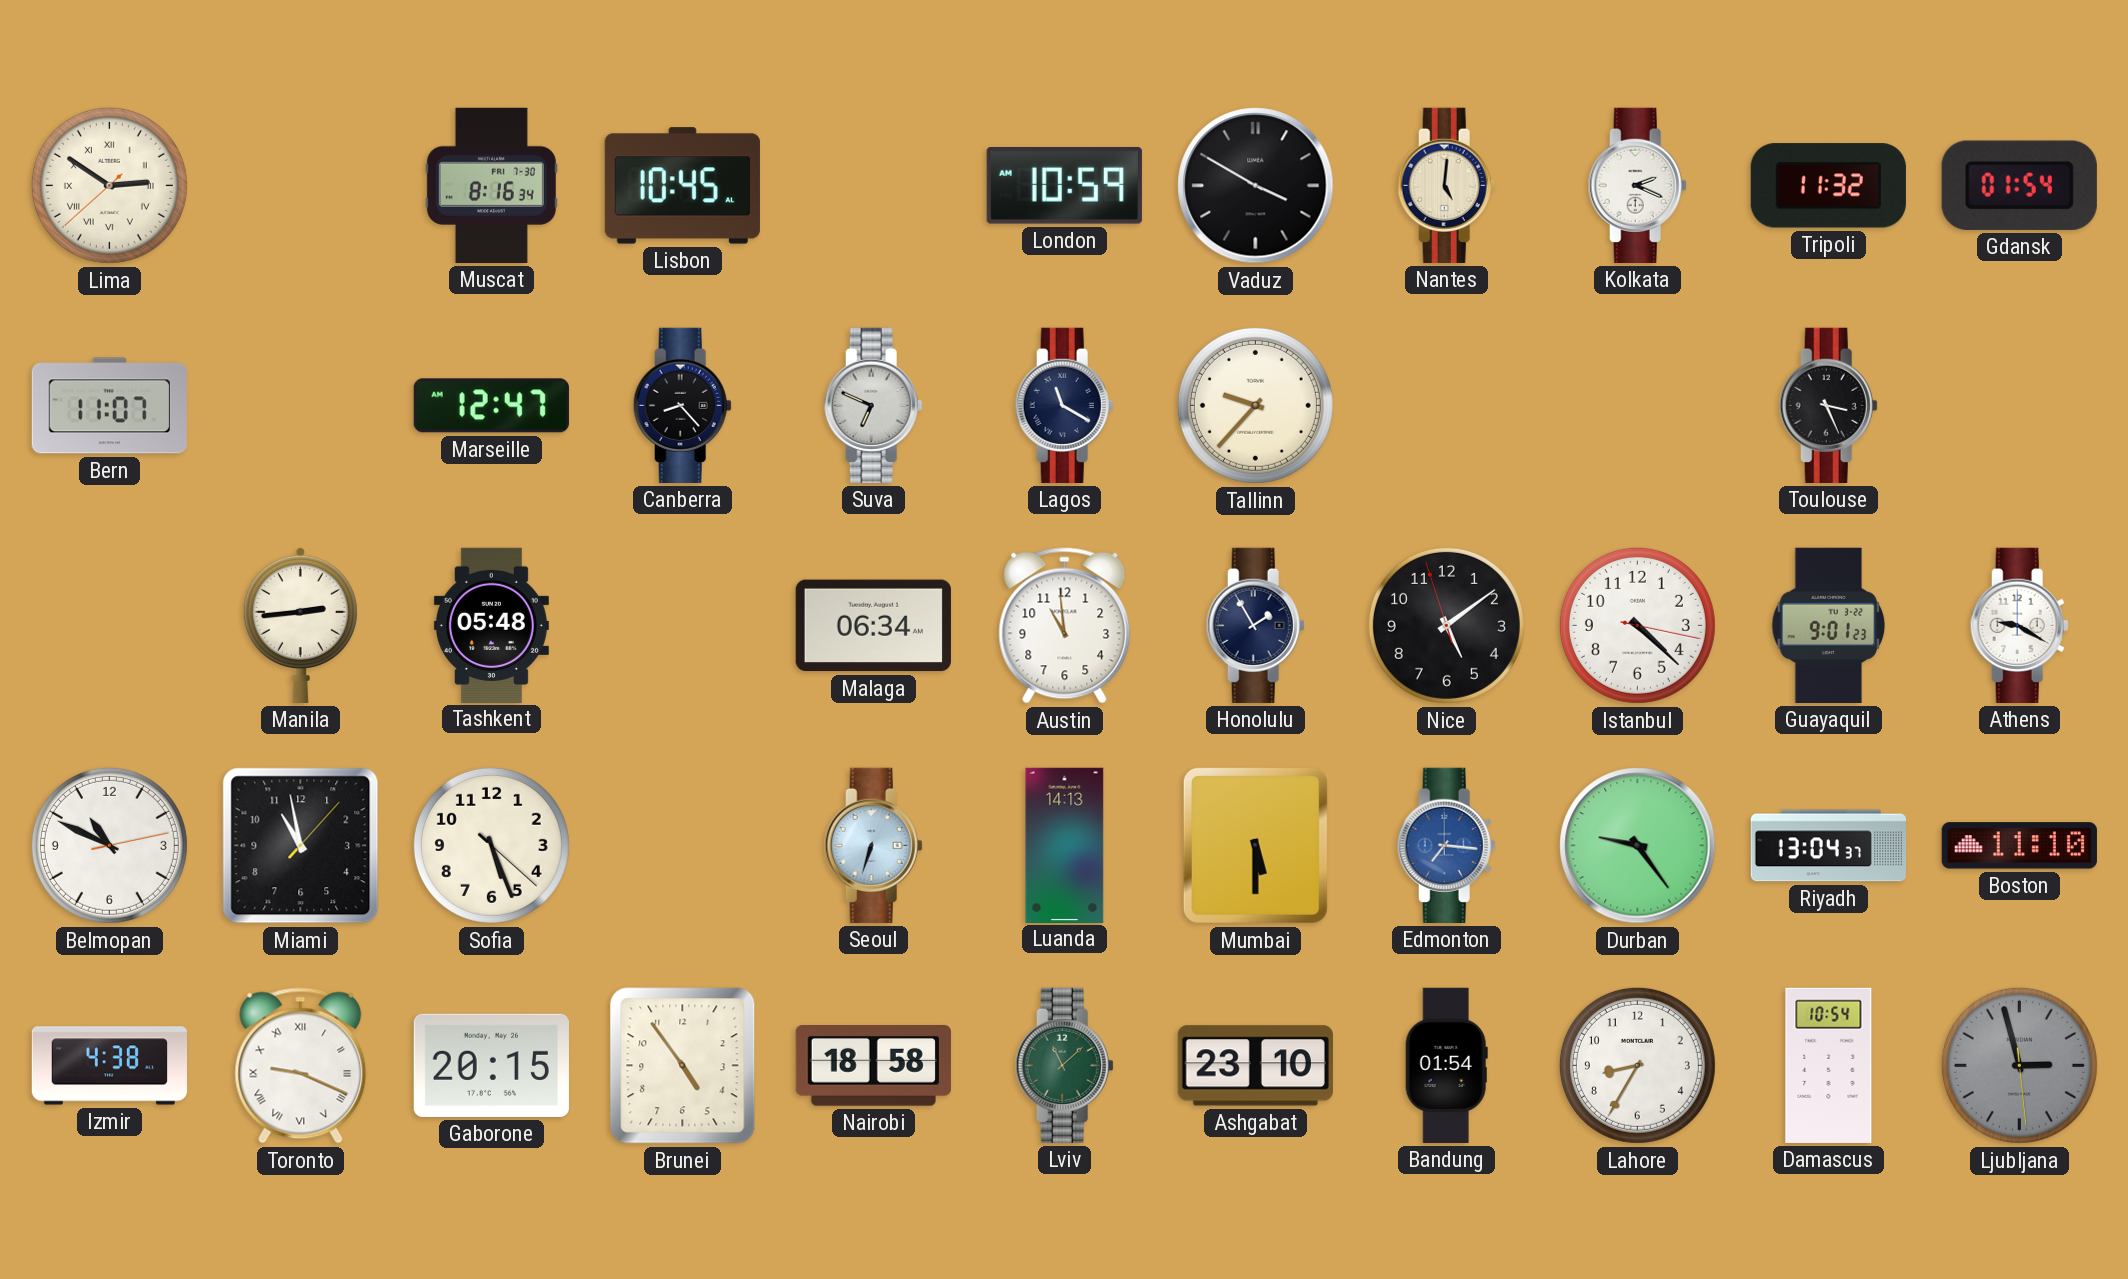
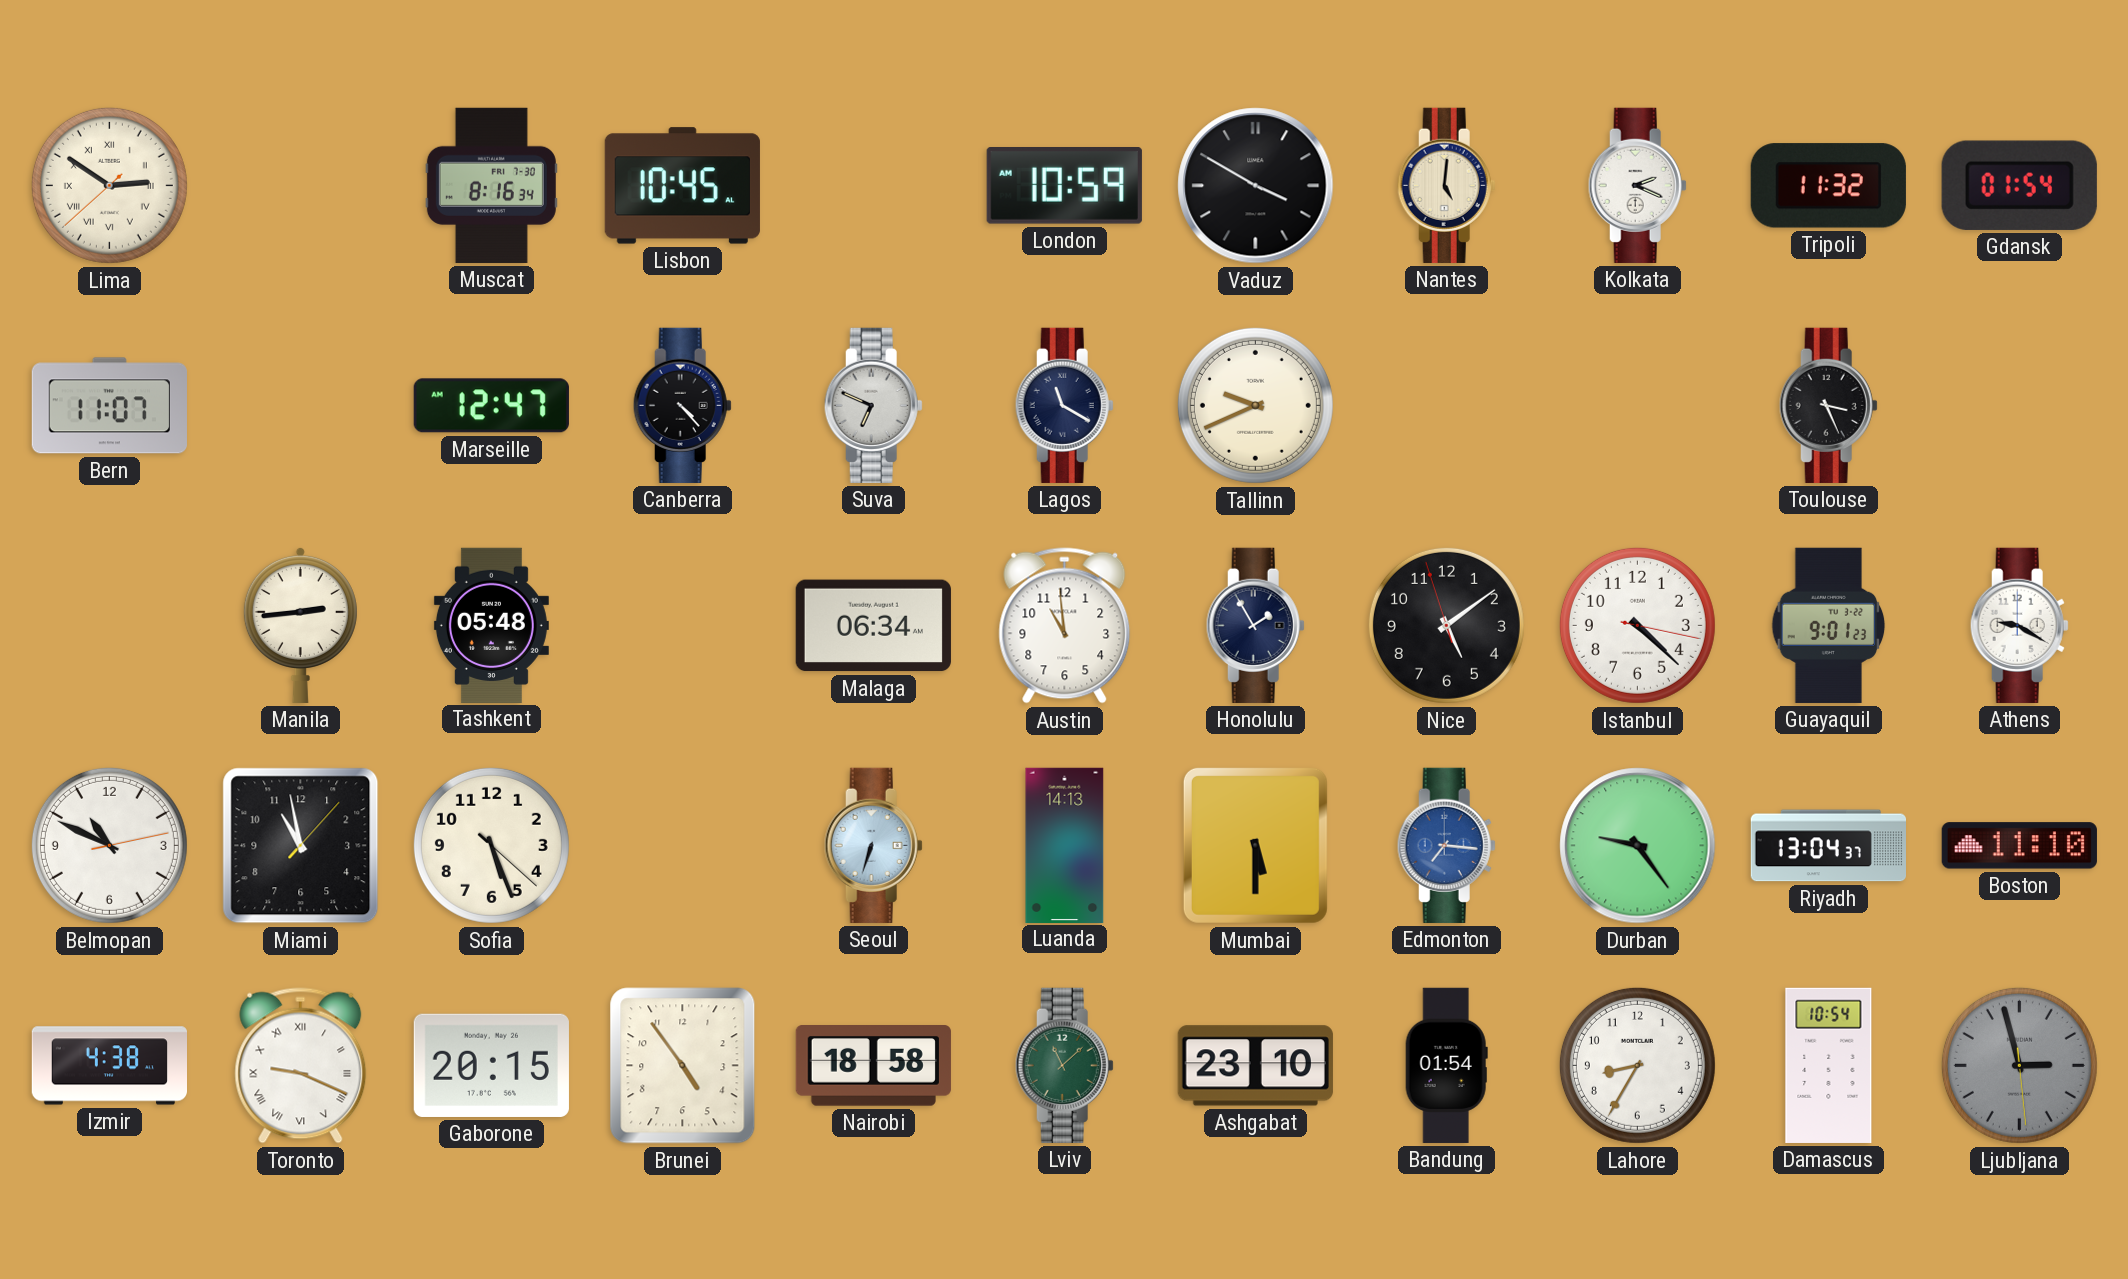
Canberra: 8:23 -> 4:23 (682, 405)
Tallinn: 9:37 -> 9:41 (1255, 405)
